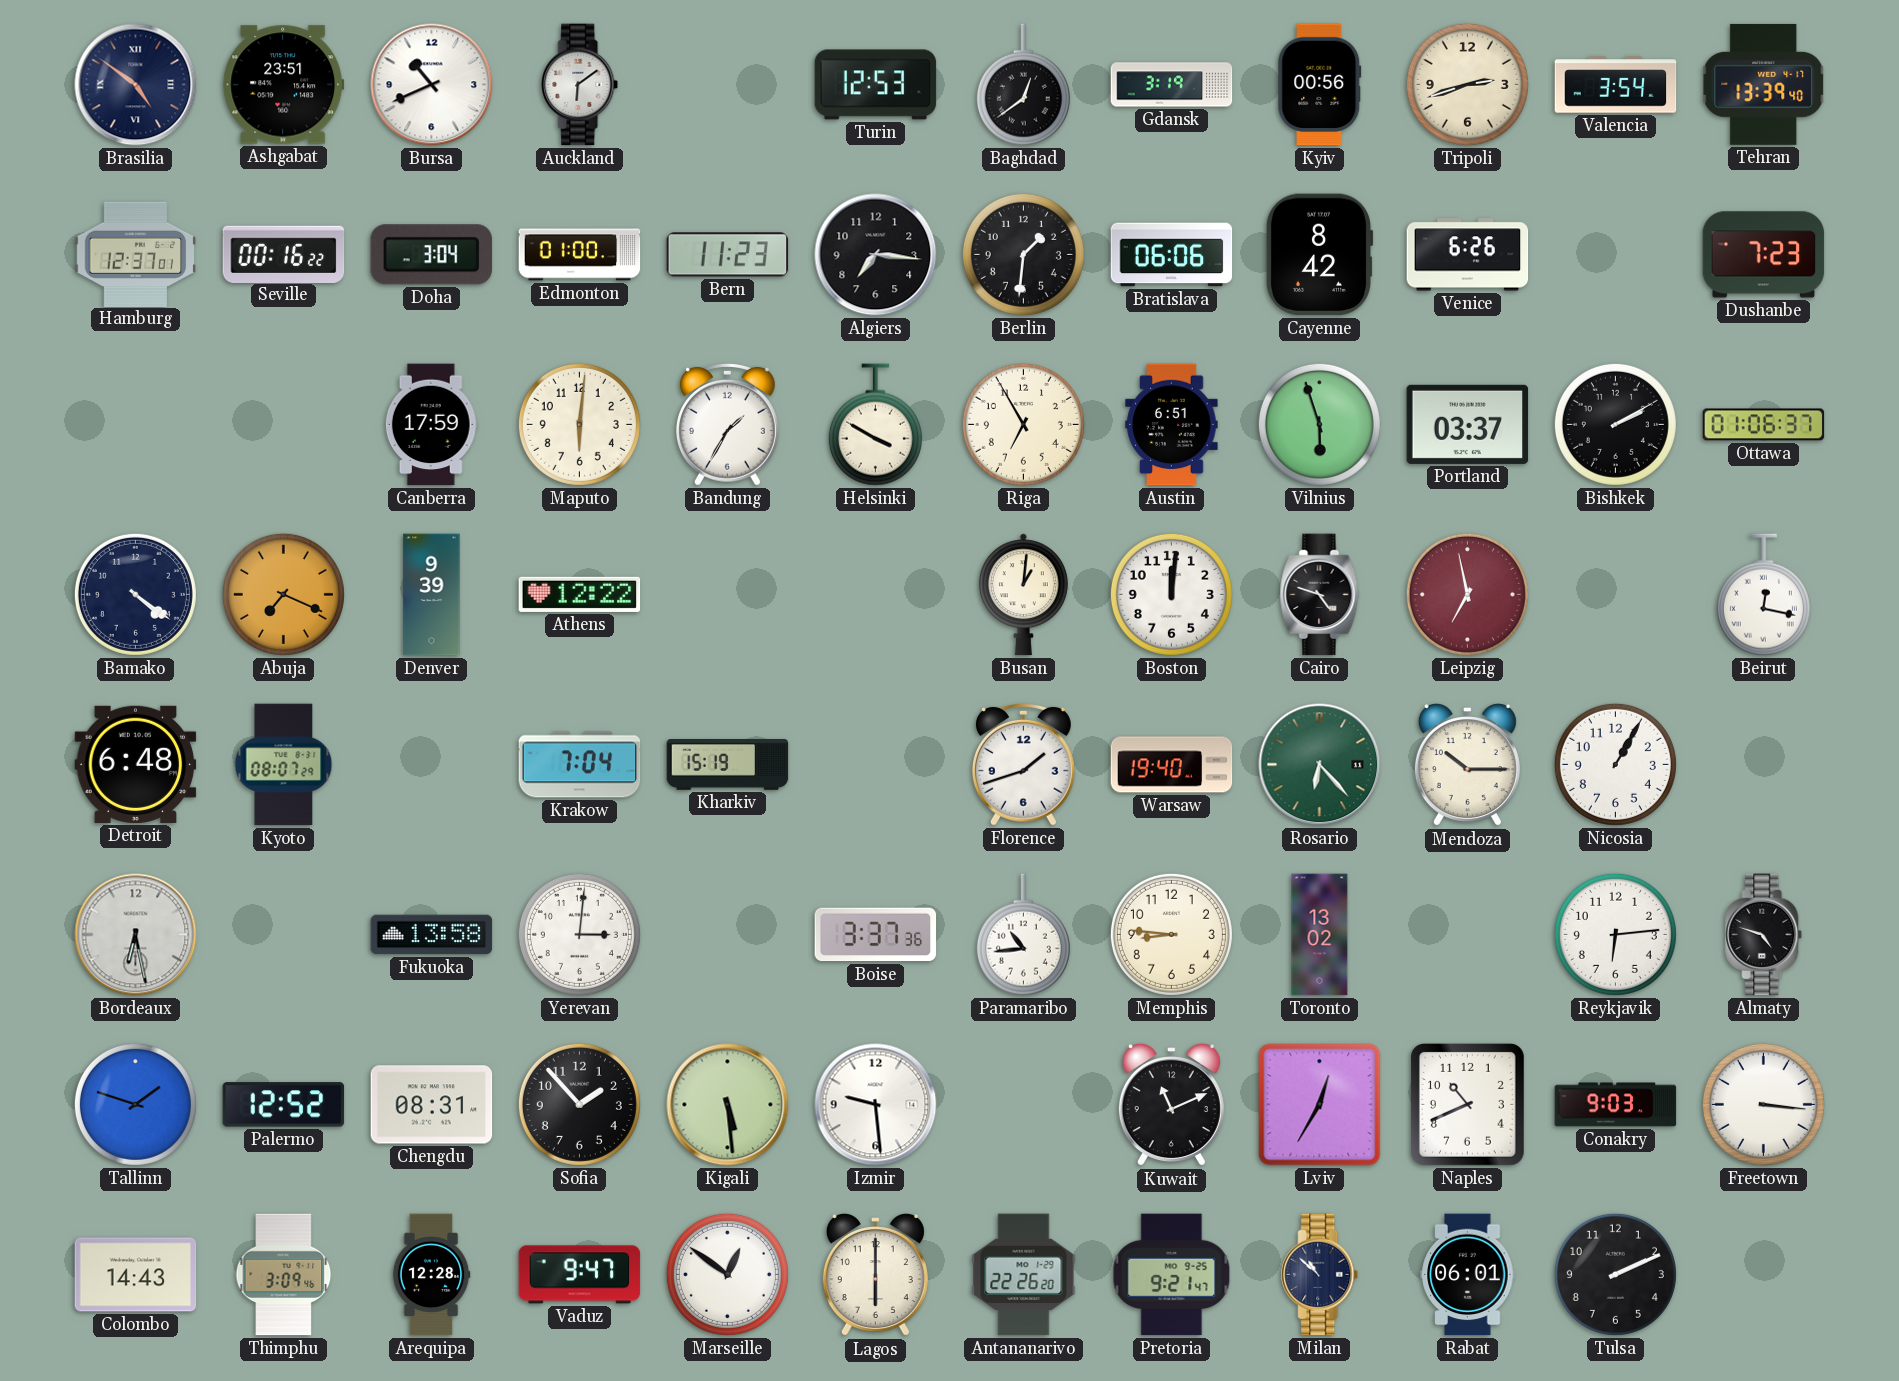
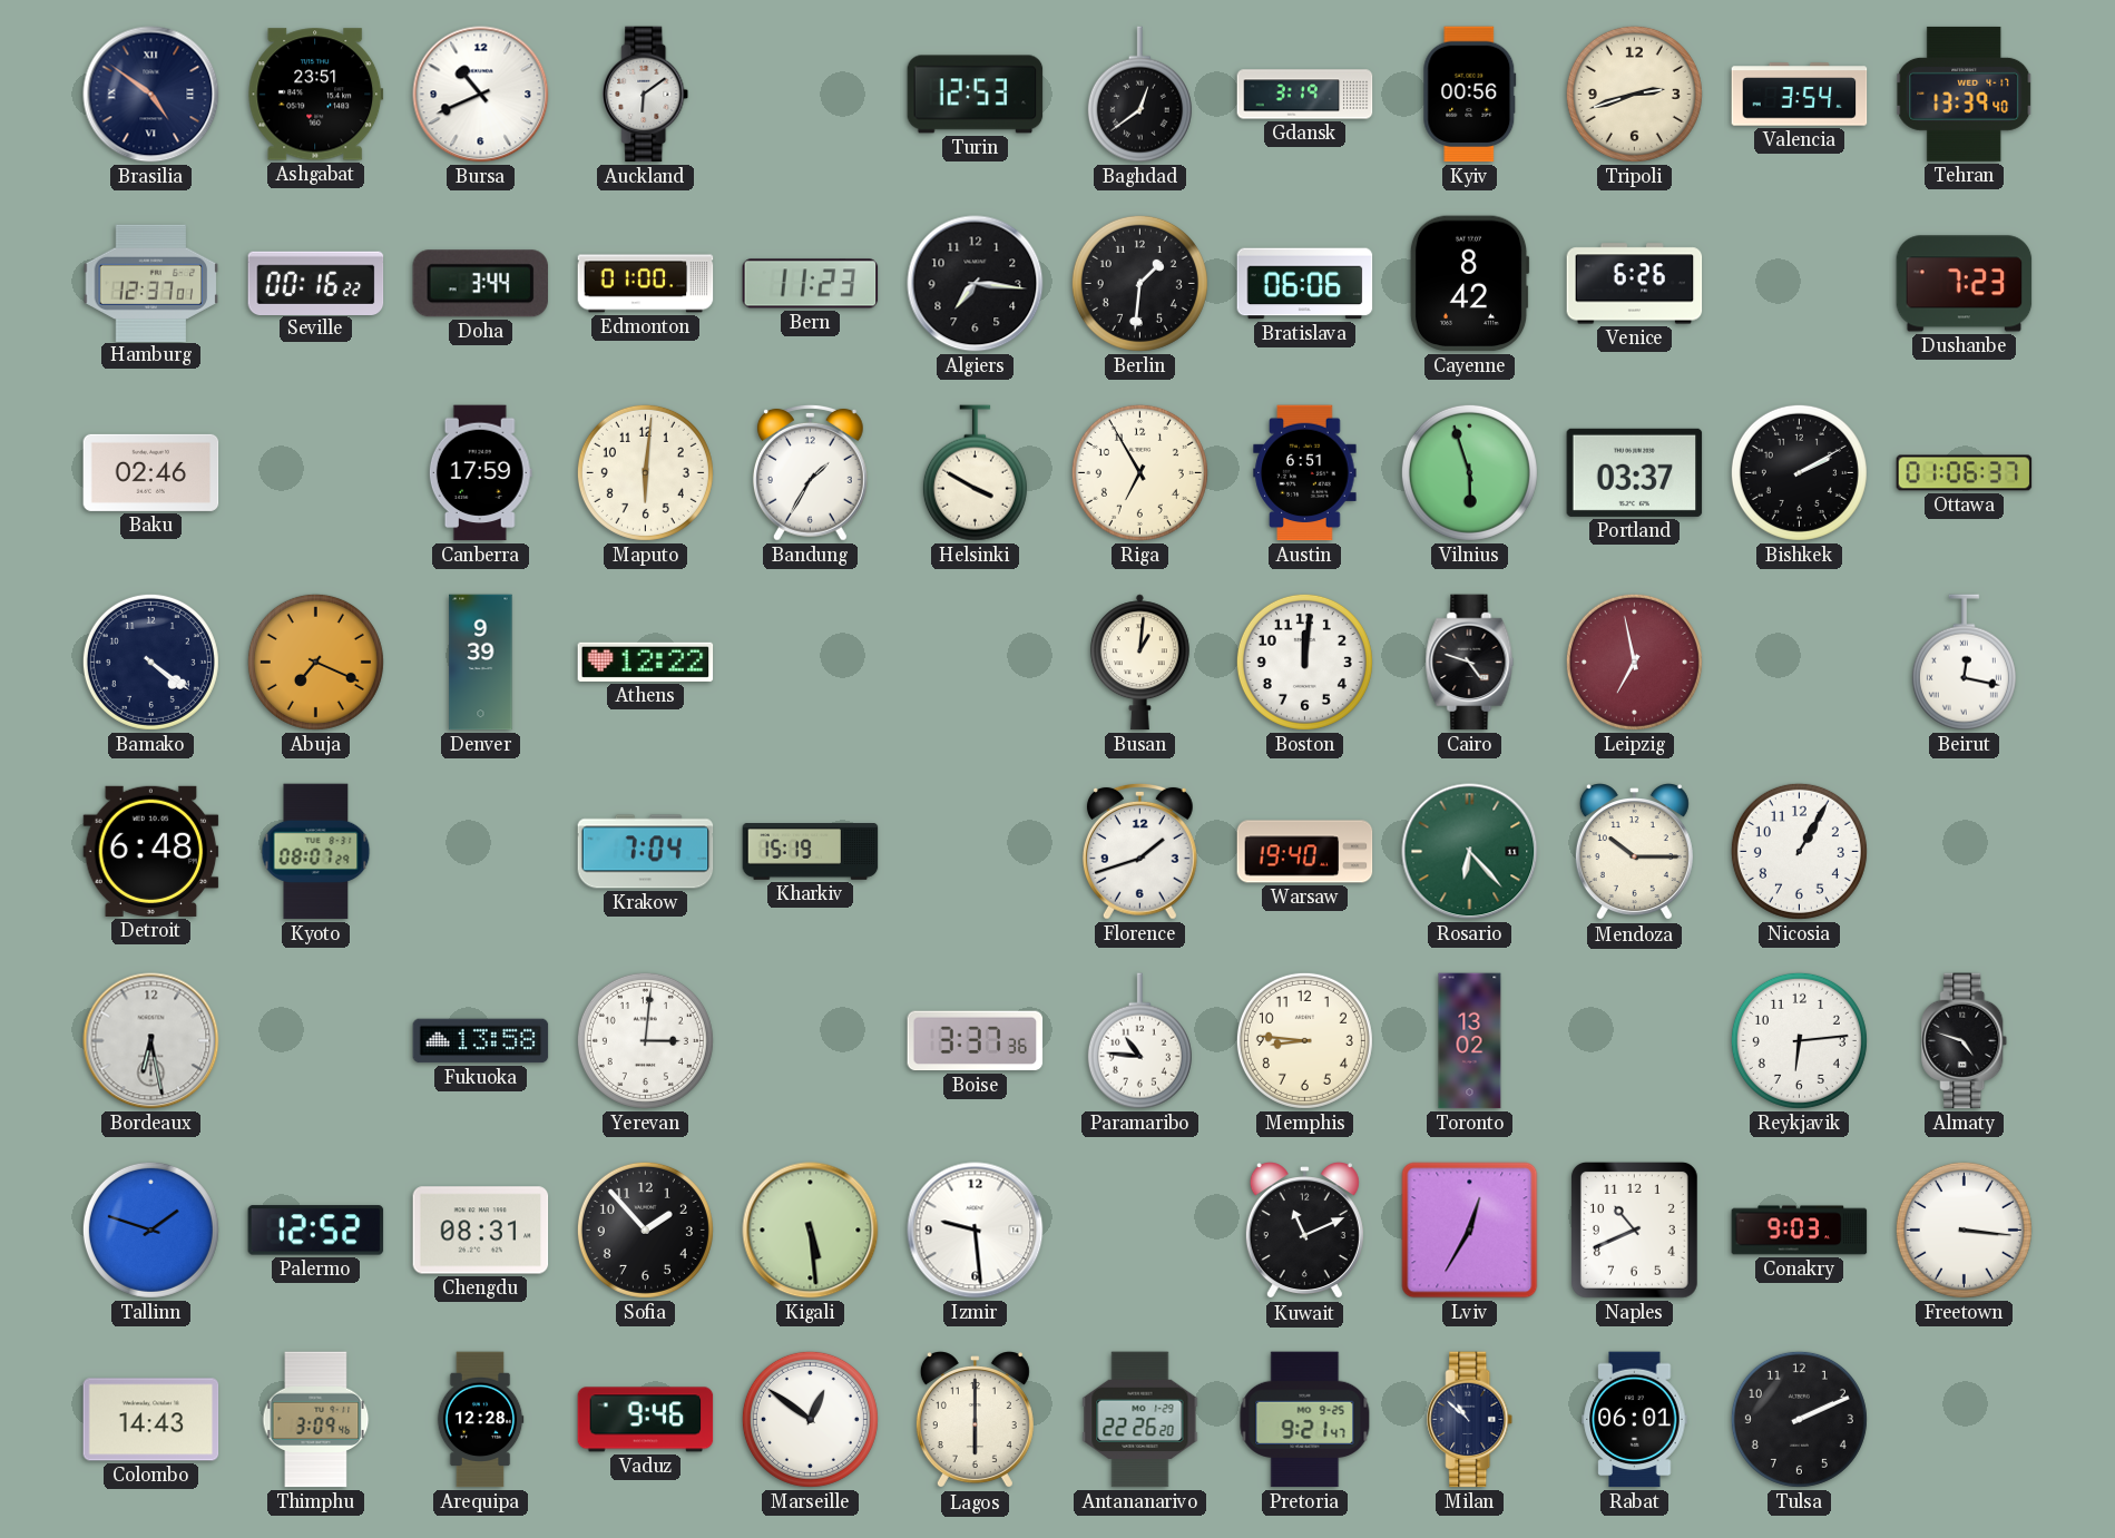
Doha: 3:04 -> 3:44 (480, 284)
Baku: none -> 02:46 (151, 472)
Paramaribo: 10:44 -> 10:46 (1139, 1041)
Vaduz: 9:47 -> 9:46 (646, 1420)
